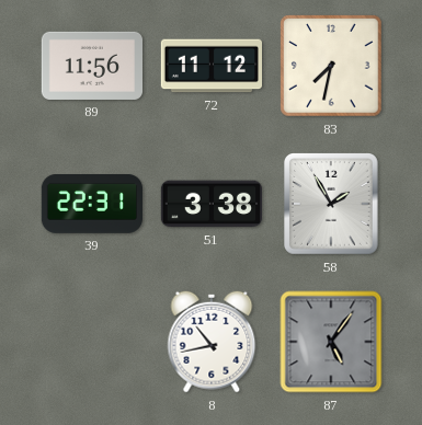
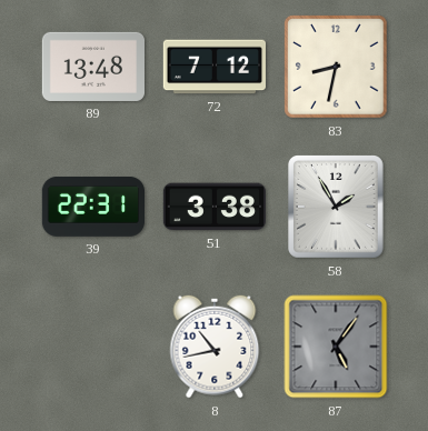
89: 11:56 -> 13:48 (92, 67)
72: 11:12 -> 7:12 (213, 67)
83: 7:32 -> 8:32 (336, 67)
